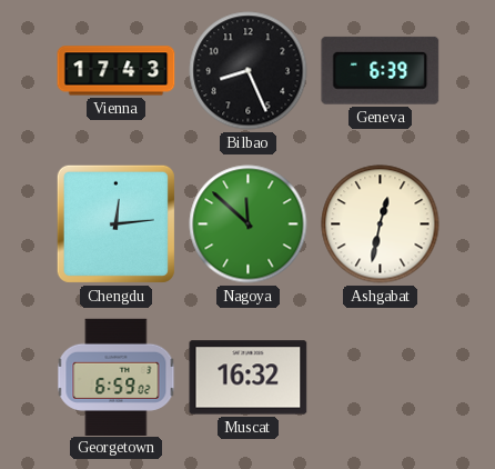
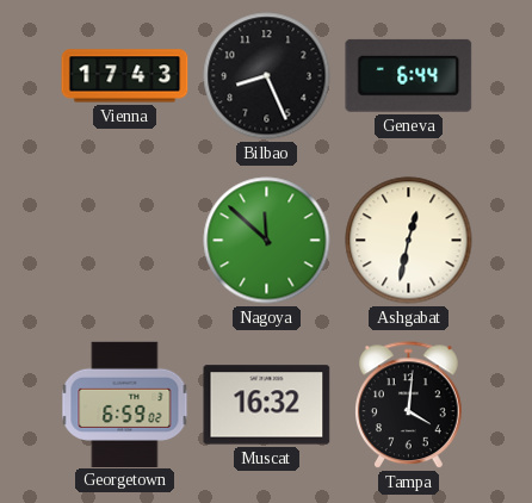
Geneva: 6:39 -> 6:44 (409, 75)
Chengdu: 12:14 -> none (115, 223)
Tampa: none -> 4:01 (409, 405)
